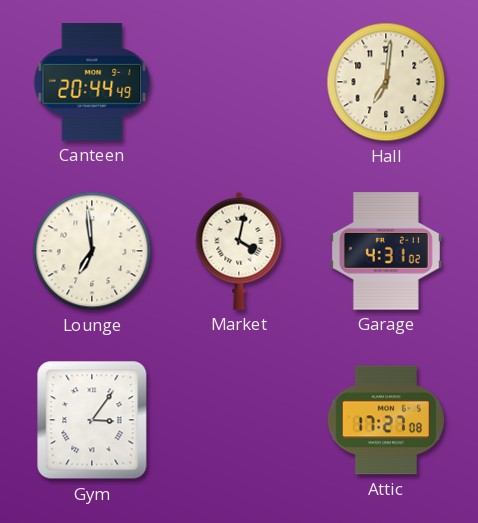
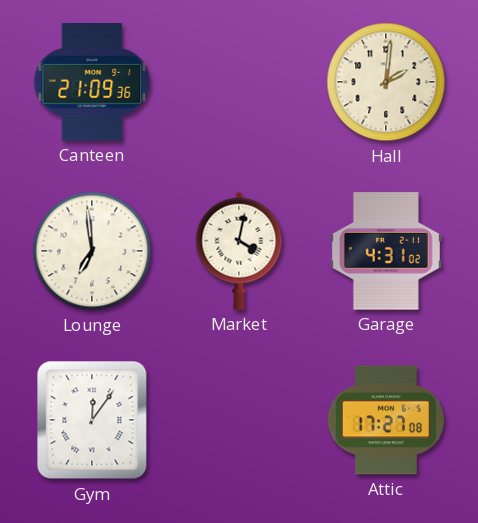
Canteen: 20:44 -> 21:09 (92, 82)
Hall: 7:01 -> 2:01 (386, 82)
Gym: 3:06 -> 12:06 (92, 420)
